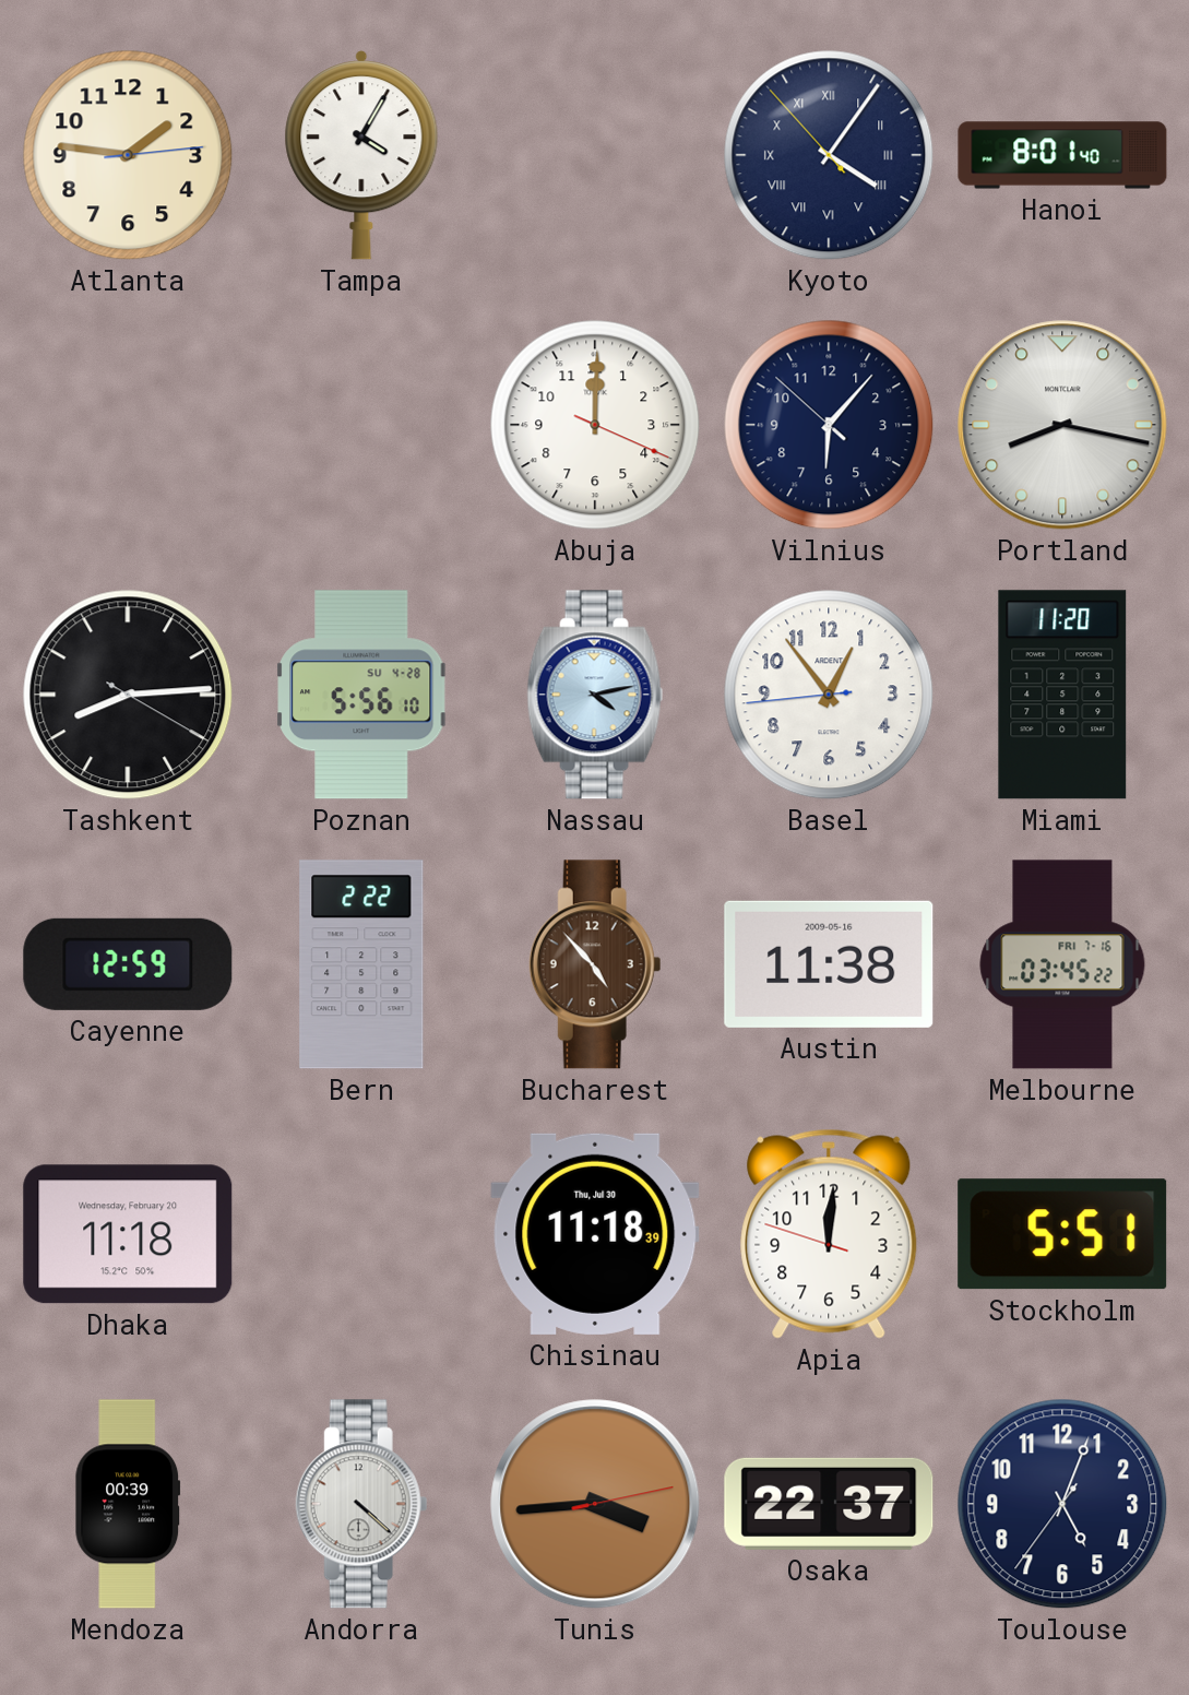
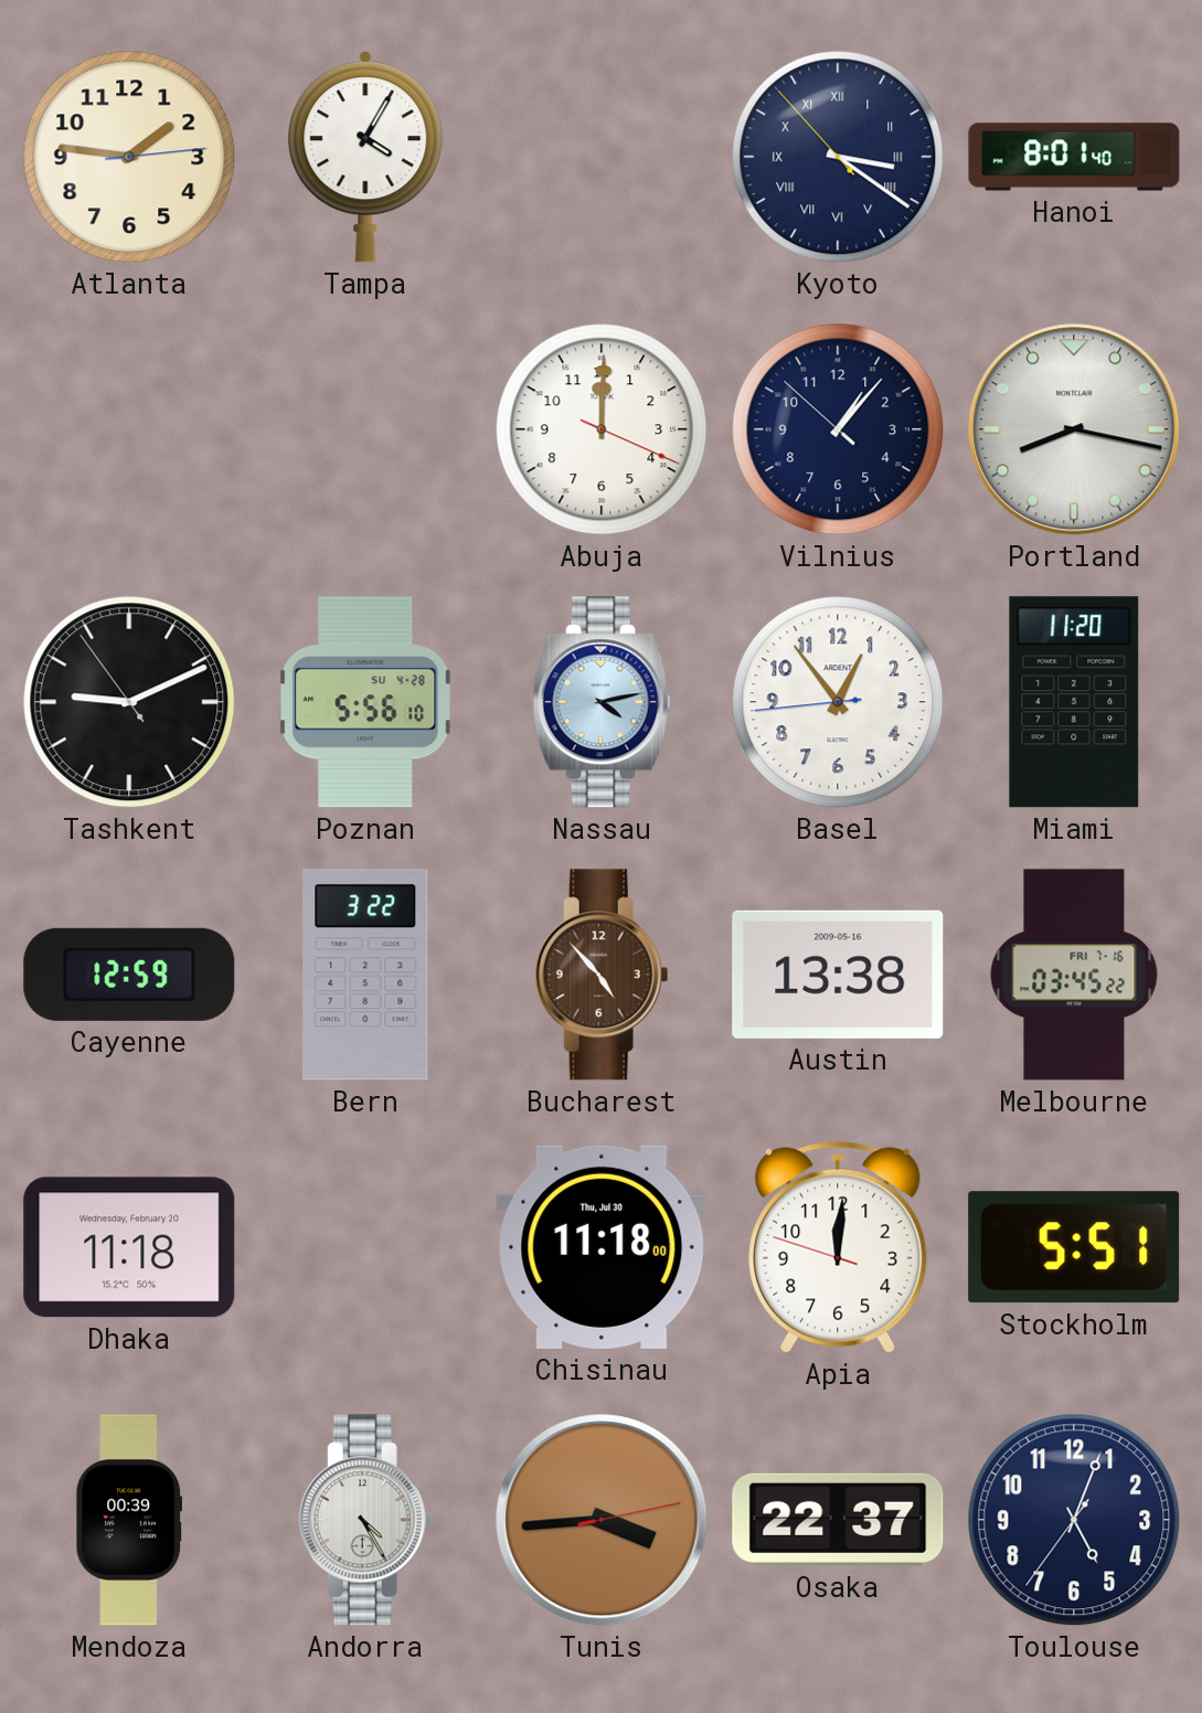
Kyoto: 4:05 -> 3:20 (838, 157)
Vilnius: 6:06 -> 1:06 (838, 429)
Tashkent: 8:14 -> 9:10 (129, 702)
Bern: 2:22 -> 3:22 (365, 975)
Austin: 11:38 -> 13:38 (838, 975)
Chisinau: 11:18:39 -> 11:18:00 (602, 1247)
Andorra: 4:22 -> 4:25 (365, 1520)
